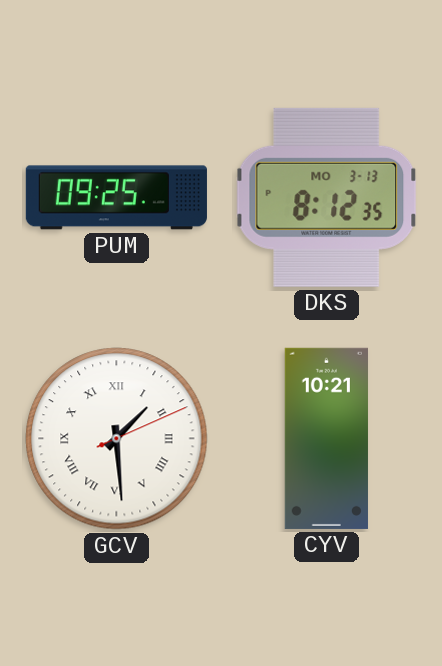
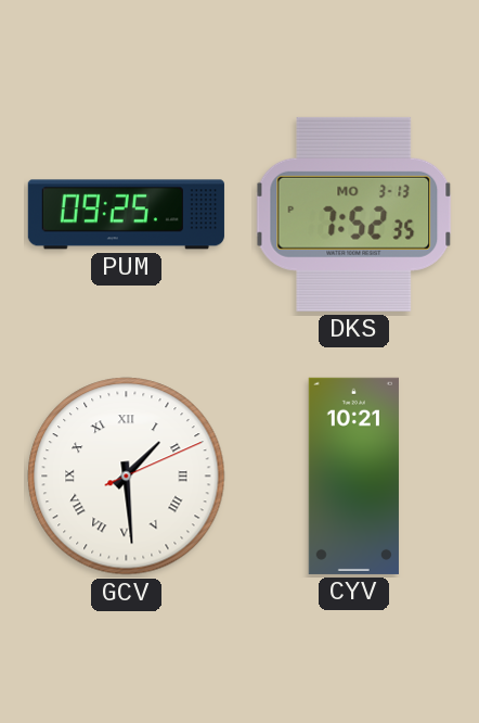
DKS: 8:12 -> 7:52 (354, 214)
